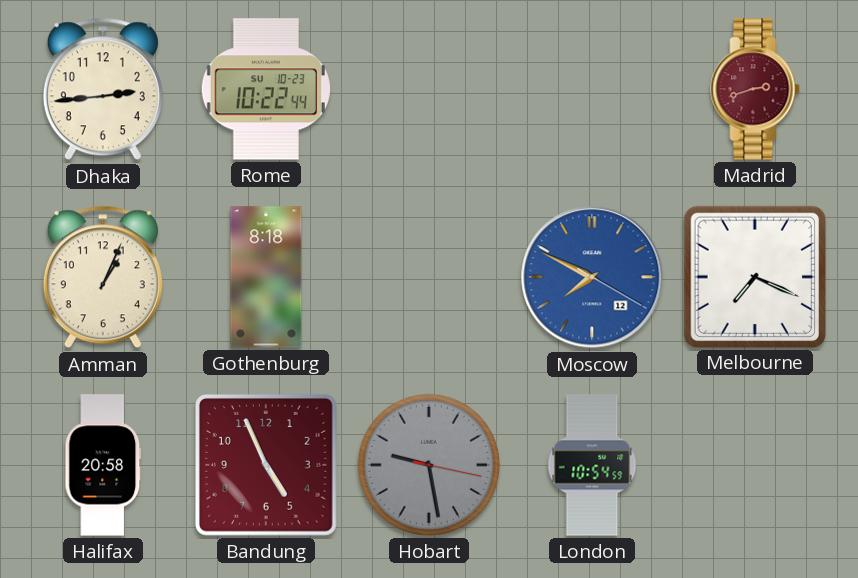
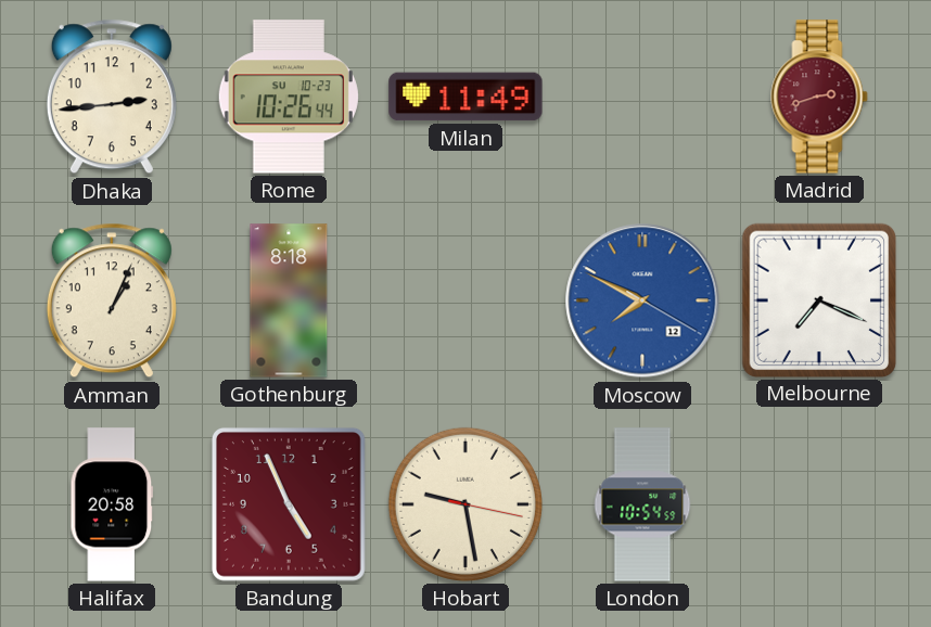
Rome: 10:22 -> 10:26 (289, 97)
Milan: none -> 11:49 (465, 97)
Hobart dial: grey -> cream (465, 504)
